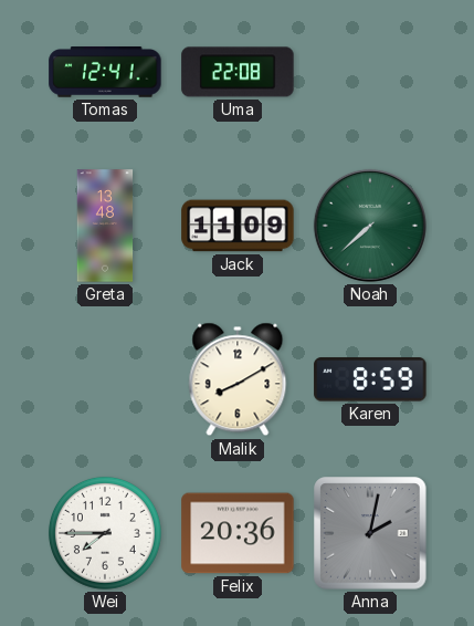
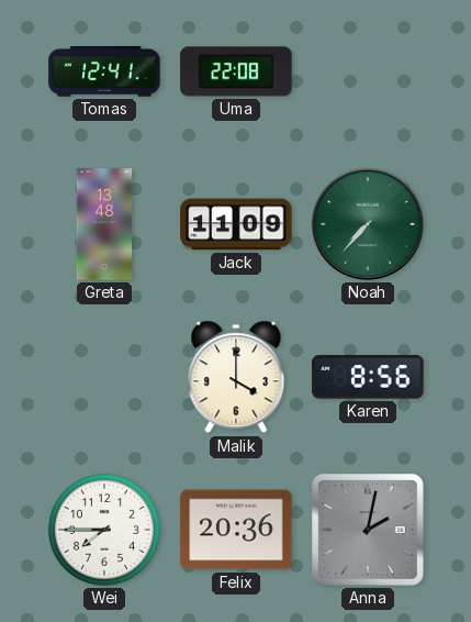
Noah: 7:38 -> 7:37 (368, 224)
Malik: 8:10 -> 4:00 (236, 377)
Karen: 8:59 -> 8:56 (368, 377)
